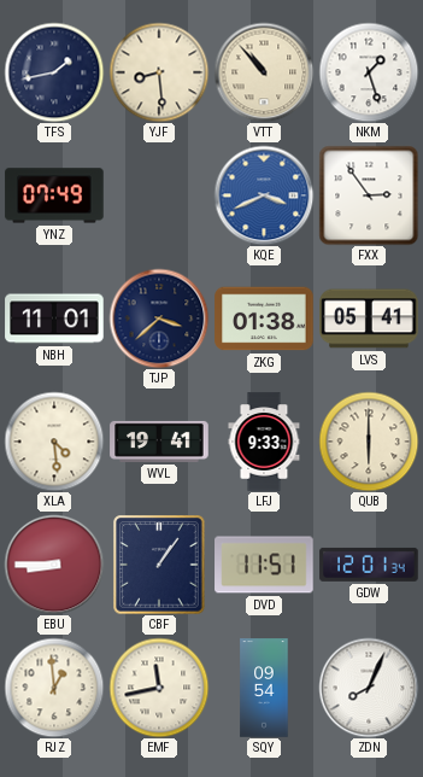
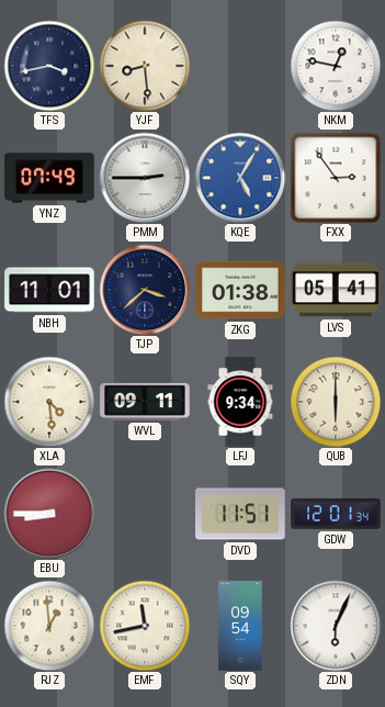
TFS: 1:43 -> 3:43 (49, 66)
VTT: 10:53 -> none (264, 72)
NKM: 1:27 -> 12:47 (336, 66)
PMM: none -> 2:45 (145, 178)
KQE: 3:41 -> 5:05 (240, 178)
WVL: 19:41 -> 09:11 (145, 402)
LFJ: 9:33 -> 9:34 (240, 402)
CBF: 1:06 -> none (159, 565)
ZDN: 8:04 -> 6:04 (336, 626)
